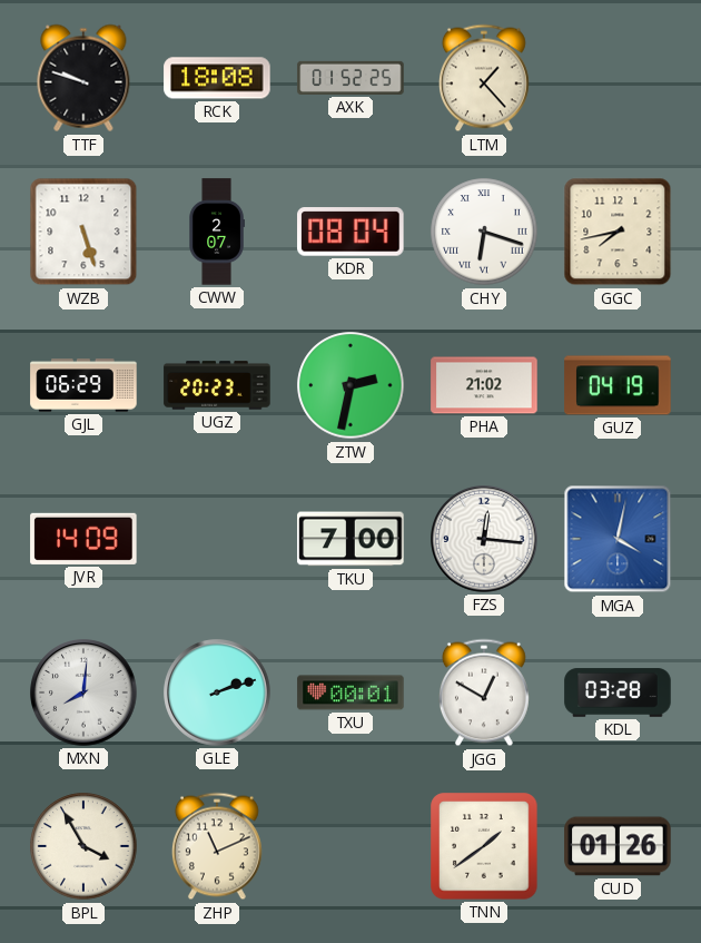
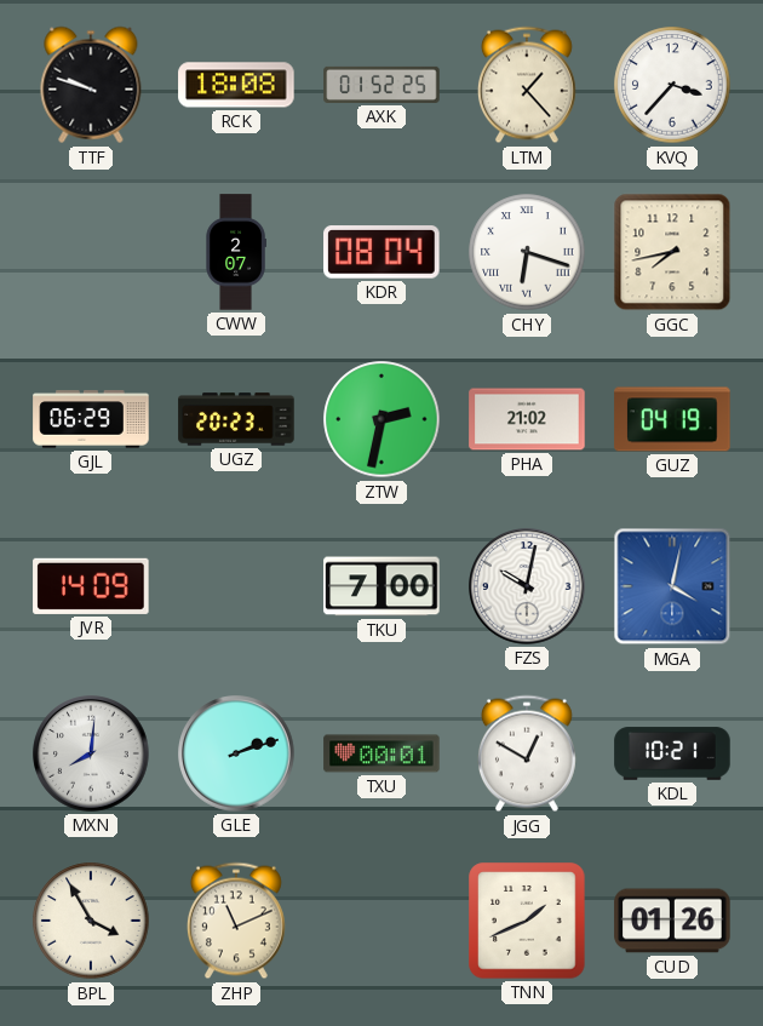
KVQ: none -> 3:37 (672, 85)
WZB: 5:27 -> none (83, 232)
FZS: 12:16 -> 10:02 (527, 586)
KDL: 03:28 -> 10:21 (672, 753)
TNN: 1:39 -> 1:41 (527, 921)
